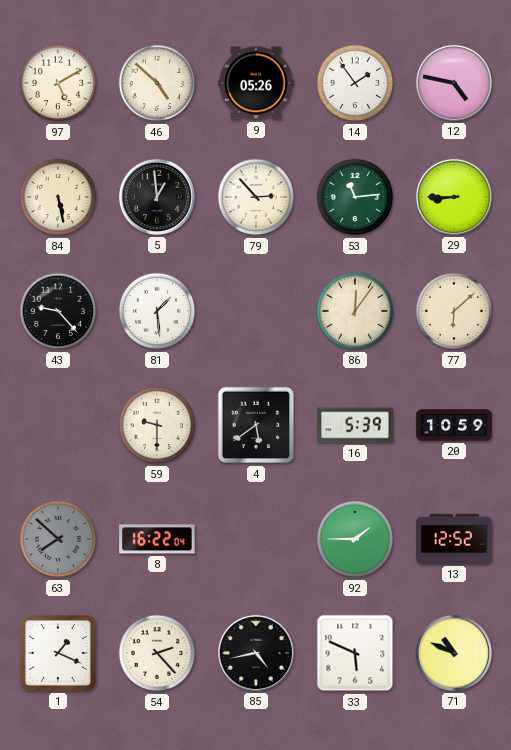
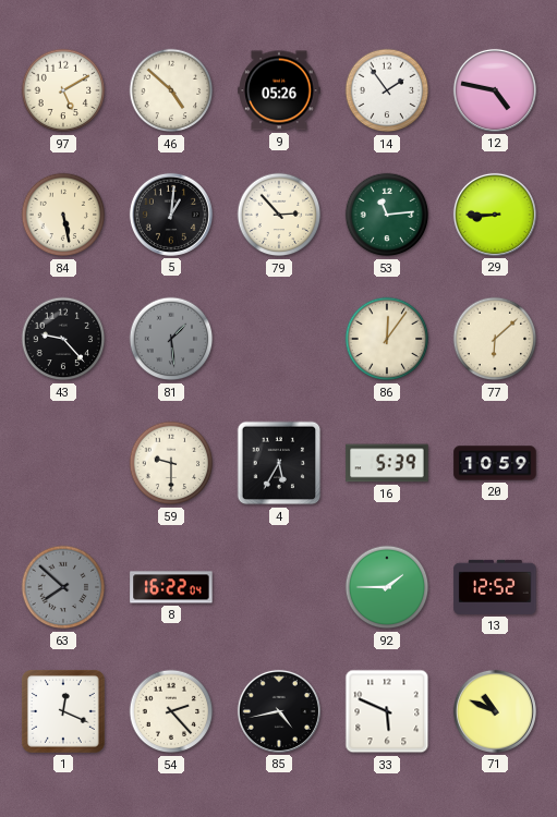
5: 12:59 -> 1:01 (171, 215)
81 dial: white -> grey (171, 339)
4: 5:39 -> 5:35 (279, 463)
1: 1:19 -> 12:19 (64, 712)
